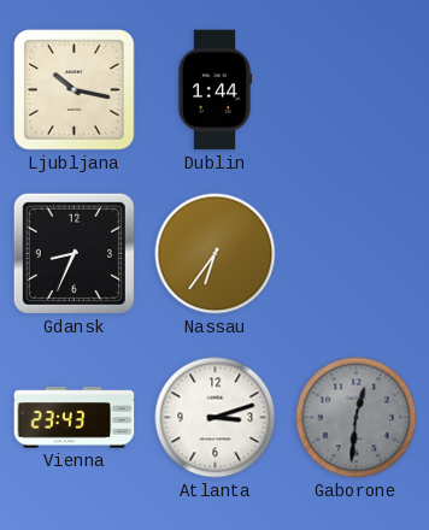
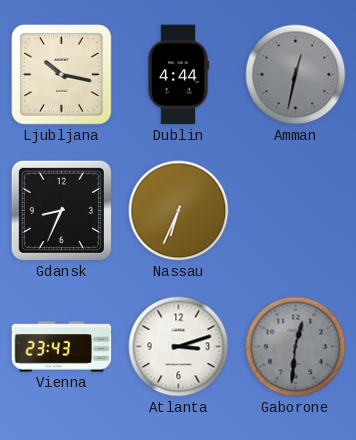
Dublin: 1:44 -> 4:44 (178, 75)
Amman: none -> 12:32 (296, 75)
Nassau: 6:36 -> 6:34 (179, 211)
